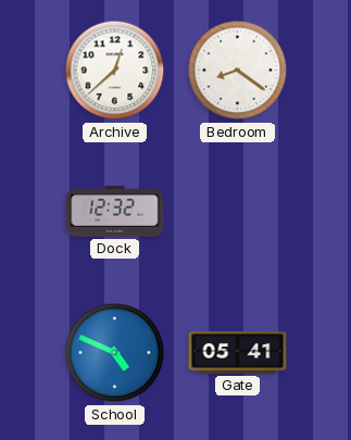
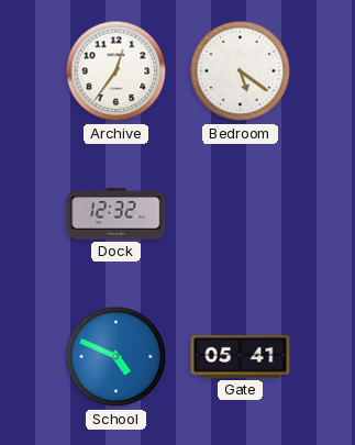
Archive: 12:38 -> 12:36 (117, 71)
Bedroom: 8:21 -> 5:21 (241, 71)
